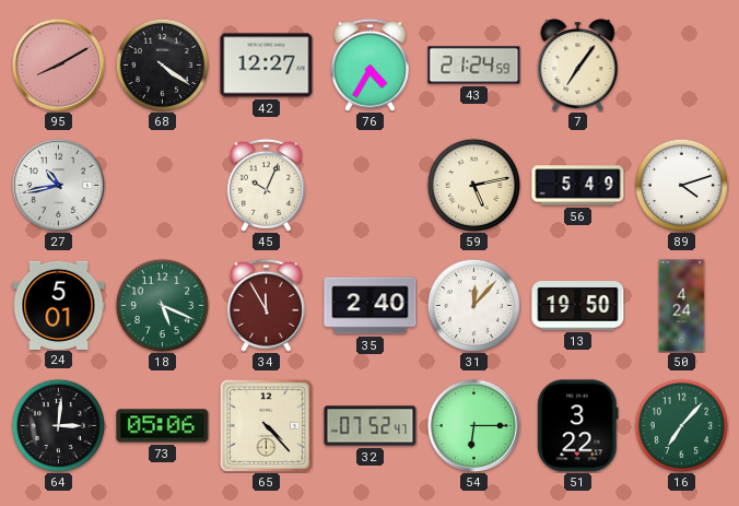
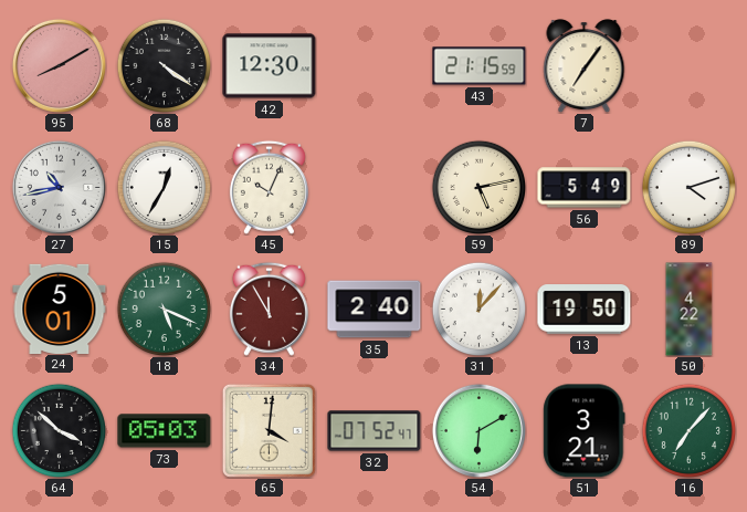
42: 12:27 -> 12:30 (270, 66)
76: 4:35 -> none (369, 64)
43: 21:24 -> 21:15 (480, 66)
15: none -> 12:35 (164, 187)
50: 4:24 -> 4:22 (690, 310)
64: 3:01 -> 3:52 (59, 430)
73: 05:06 -> 05:03 (165, 431)
65: 4:23 -> 4:01 (269, 430)
54: 6:15 -> 6:10 (478, 430)
51: 3:22 -> 3:21 (585, 431)
